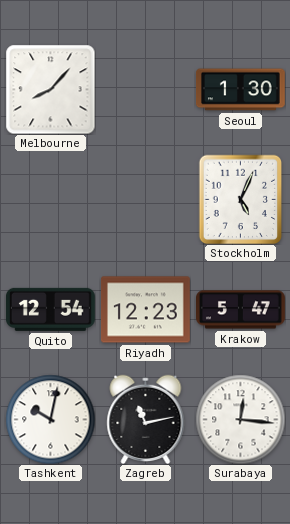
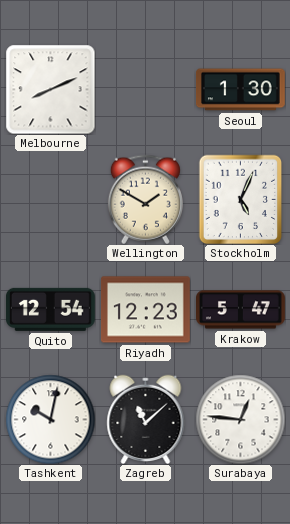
Melbourne: 8:07 -> 8:11 (50, 89)
Wellington: none -> 1:50 (145, 199)
Zagreb: 11:13 -> 11:08 (146, 419)
Surabaya: 12:16 -> 12:46 (240, 419)
